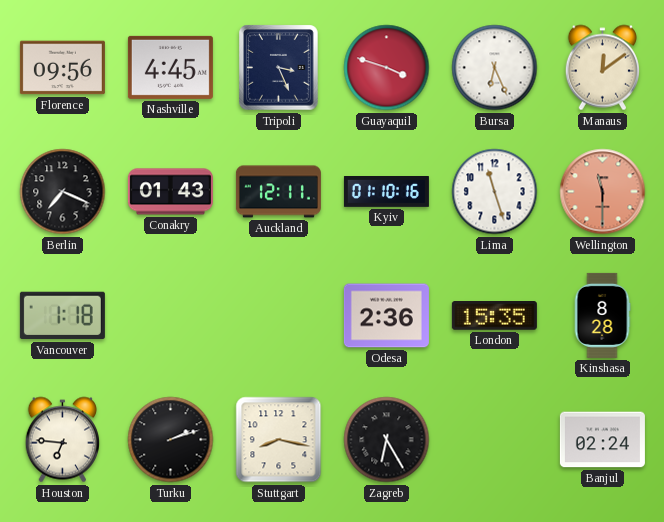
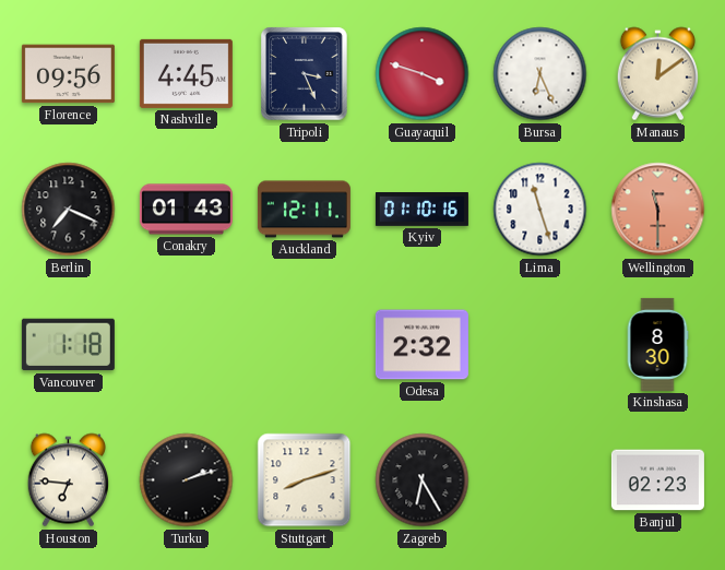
Odesa: 2:36 -> 2:32 (421, 345)
London: 15:35 -> none (494, 316)
Kinshasa: 8:28 -> 8:30 (657, 344)
Stuttgart: 8:17 -> 8:12 (305, 480)
Banjul: 02:24 -> 02:23 (657, 480)
